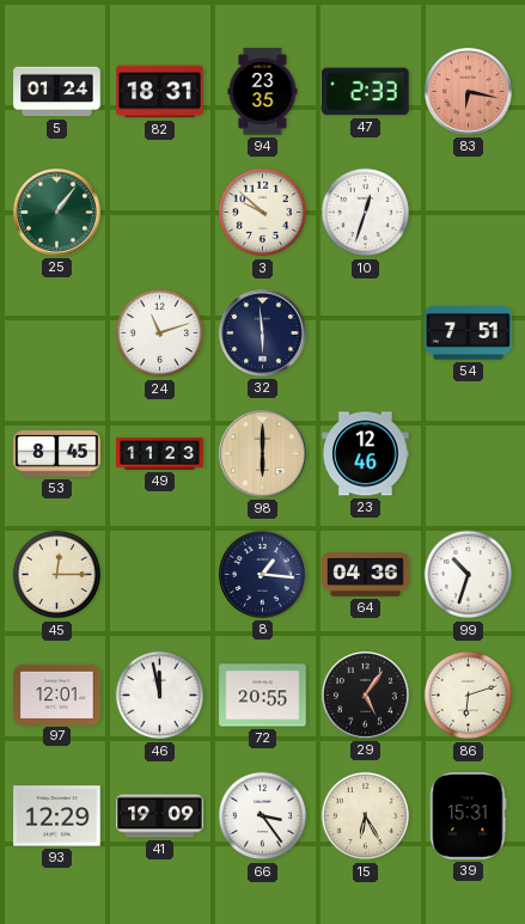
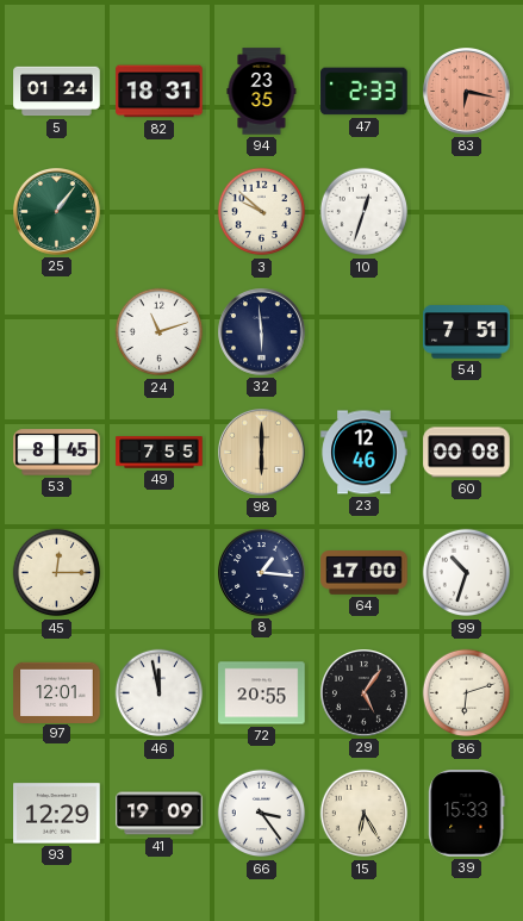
49: 11:23 -> 7:55 (160, 453)
60: none -> 00:08 (467, 453)
64: 04:36 -> 17:00 (365, 573)
39: 15:31 -> 15:33 (467, 814)
